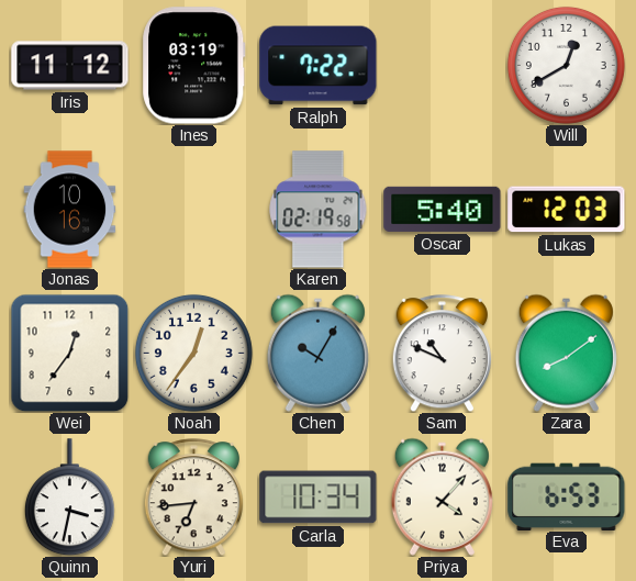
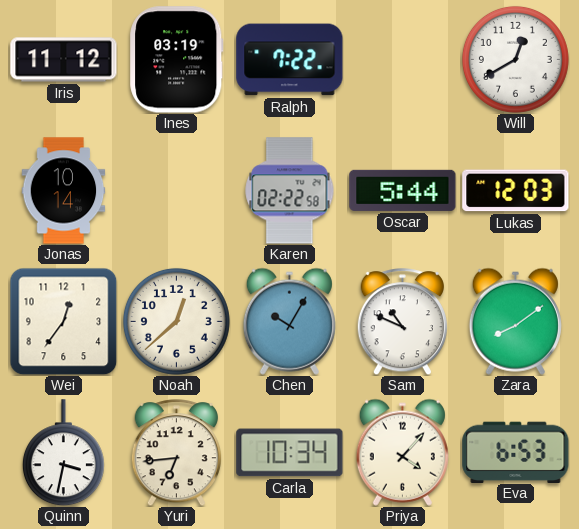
Jonas: 10:16 -> 10:14 (64, 191)
Karen: 02:19 -> 02:22 (290, 191)
Oscar: 5:40 -> 5:44 (403, 190)
Noah: 12:36 -> 12:38 (176, 321)
